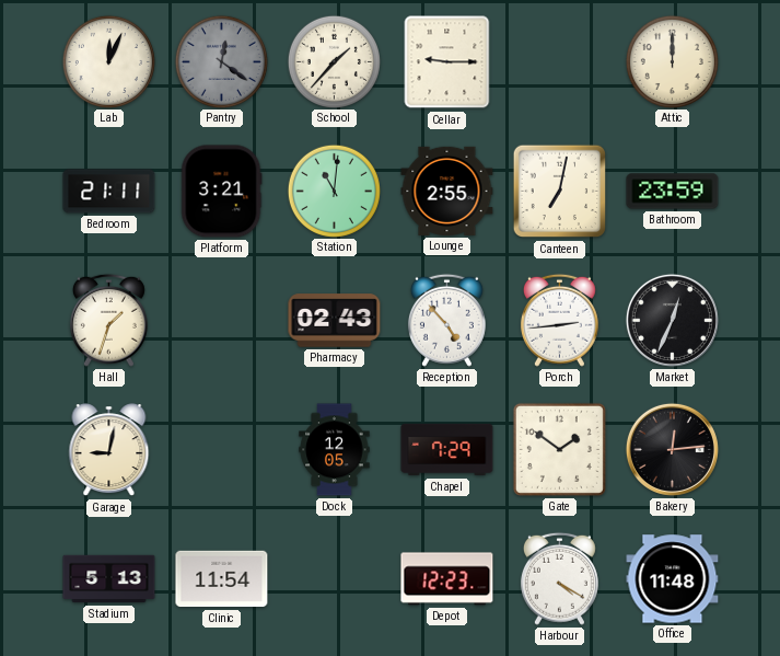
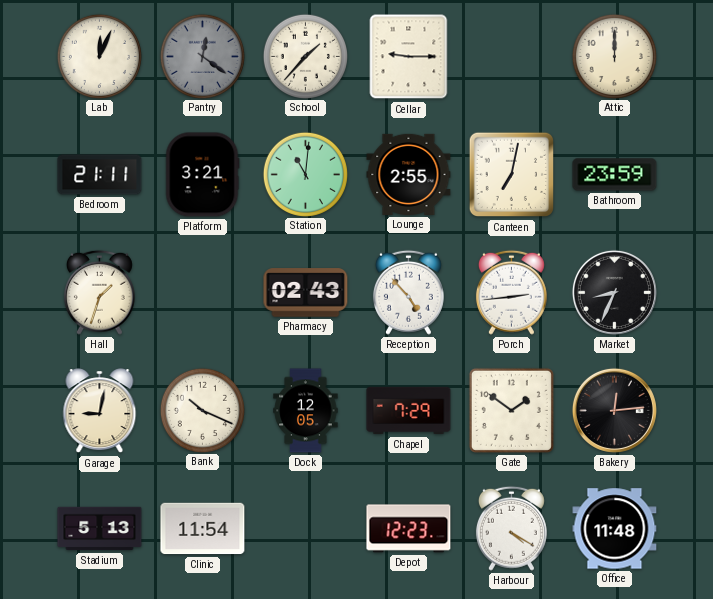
Market: 12:34 -> 8:34 (614, 292)
Bank: none -> 10:19 (202, 410)
